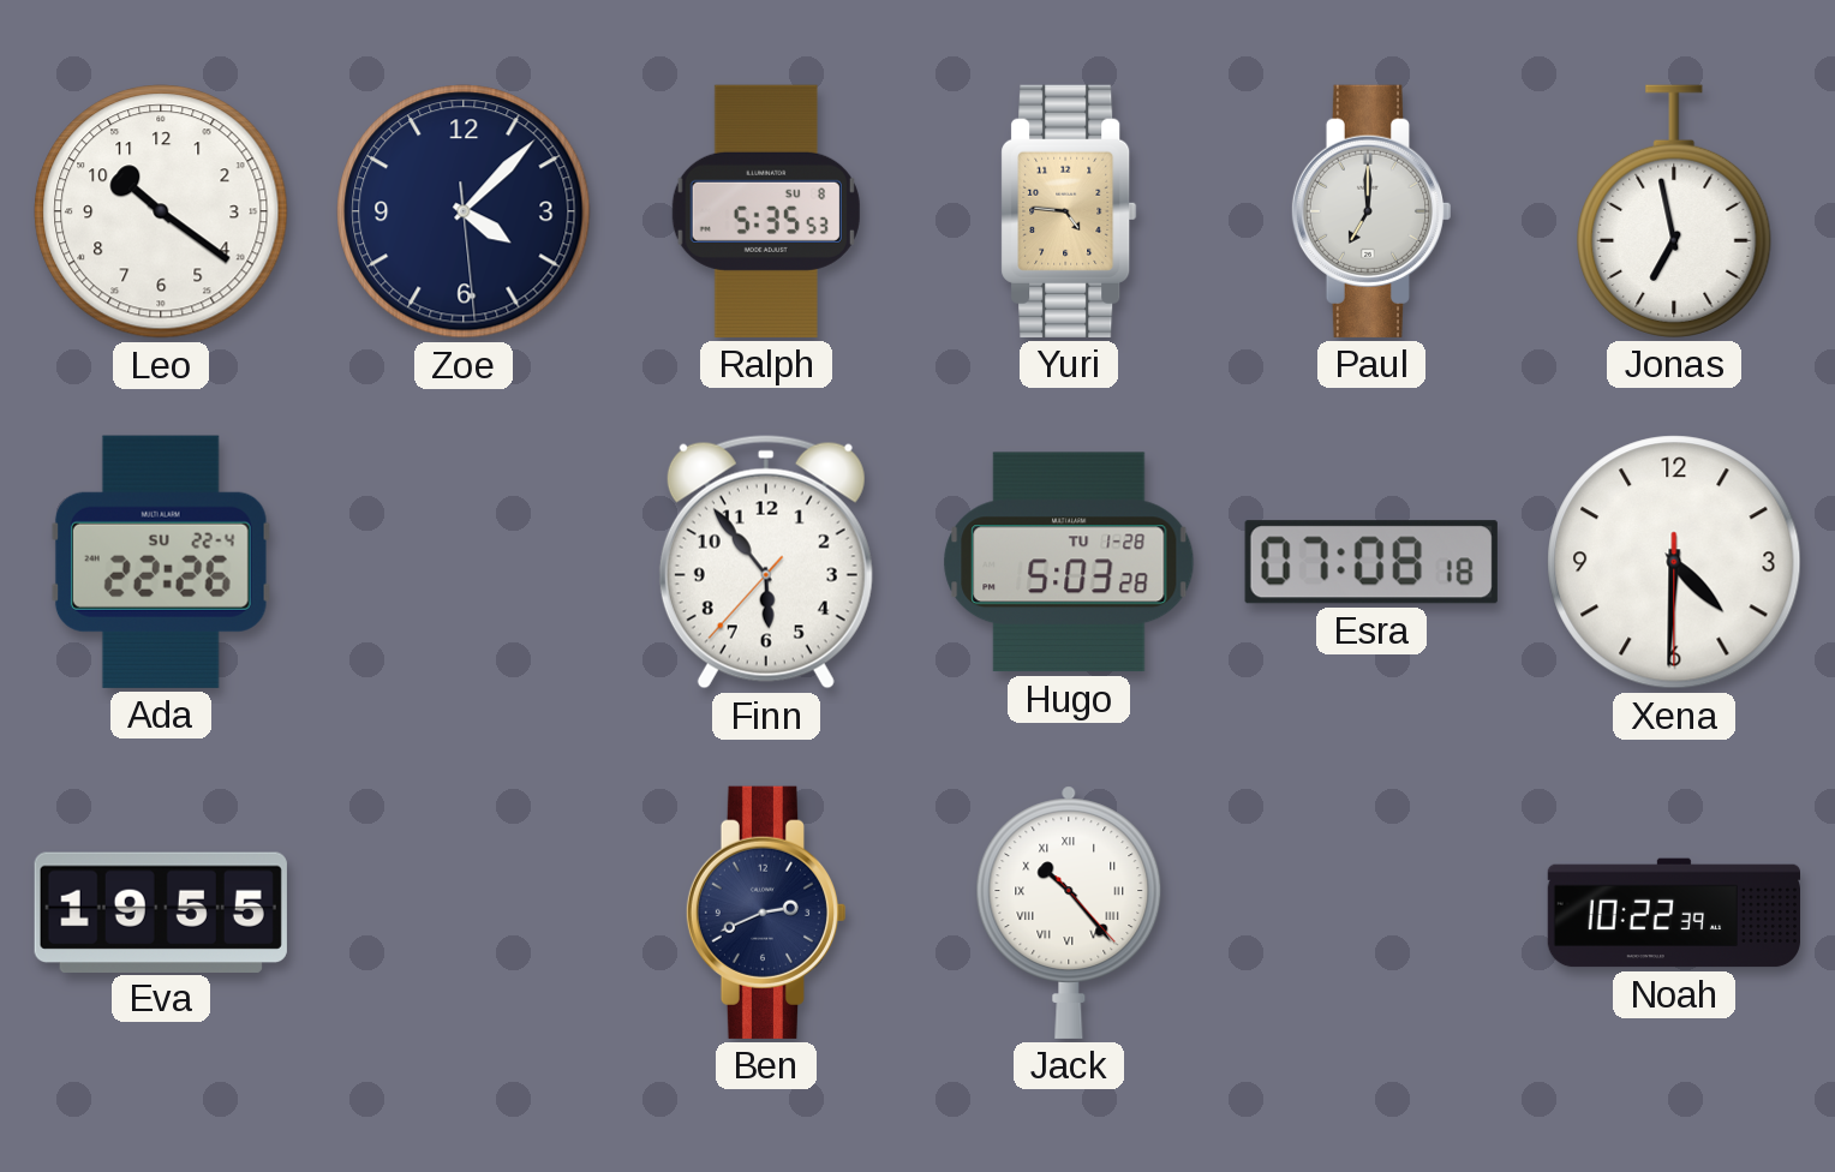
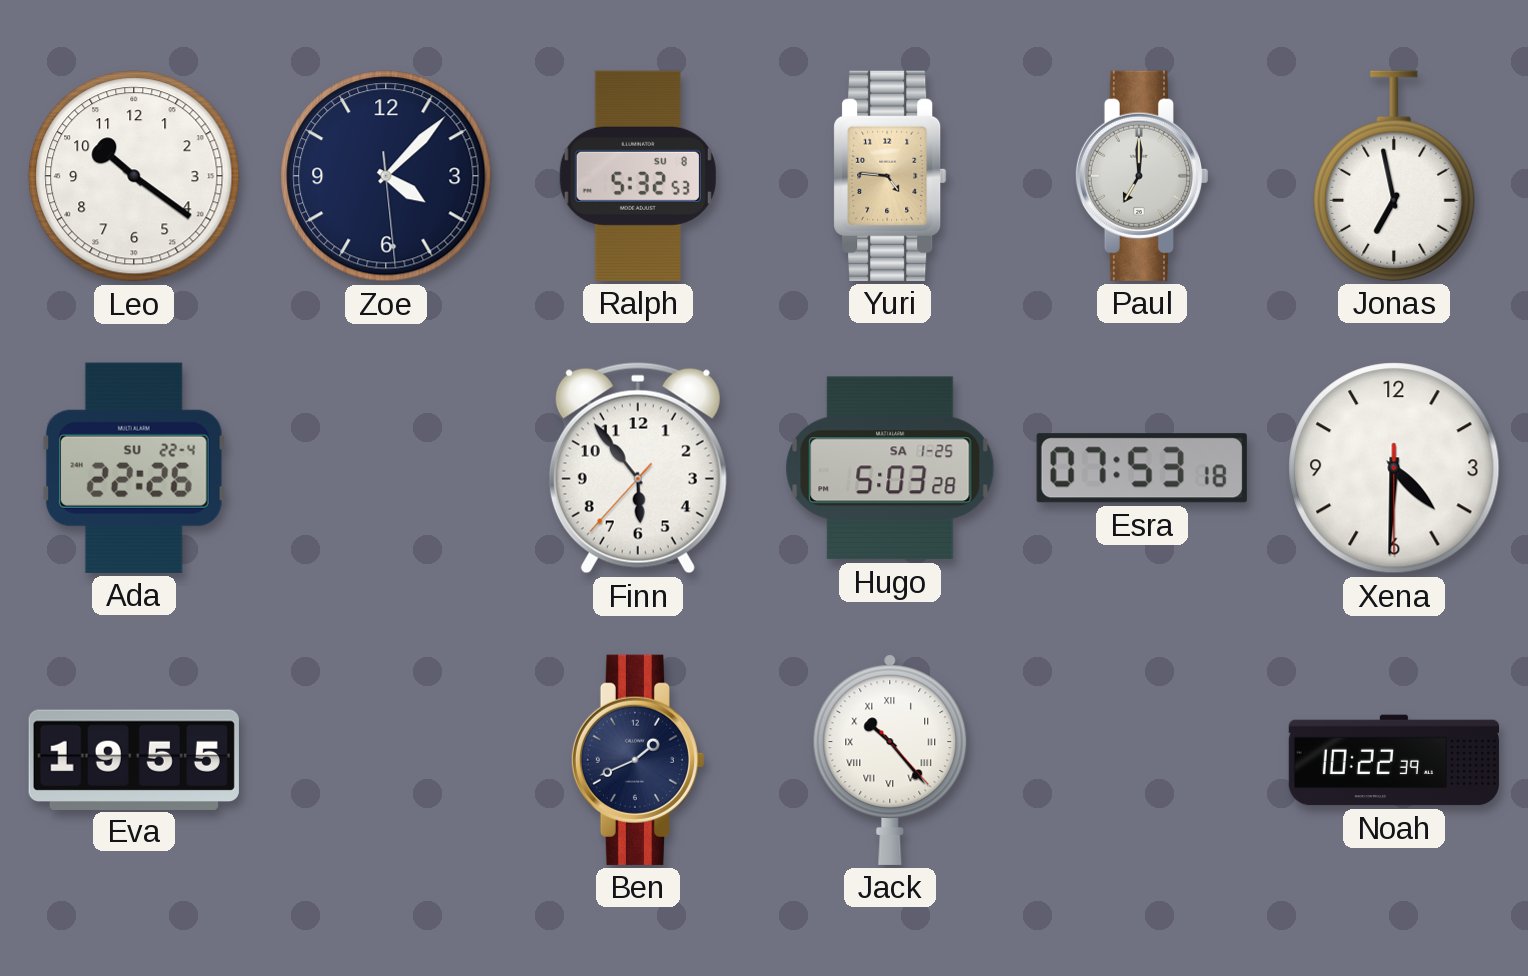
Ralph: 5:35 -> 5:32 (638, 176)
Hugo date: TU 1-28 -> SA 1-25 (890, 468)
Esra: 07:08 -> 07:53 (1142, 468)
Ben: 2:41 -> 1:41 (637, 760)
